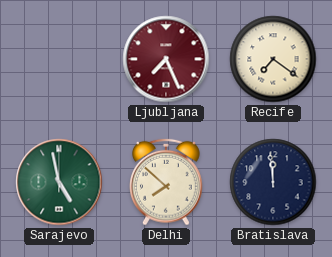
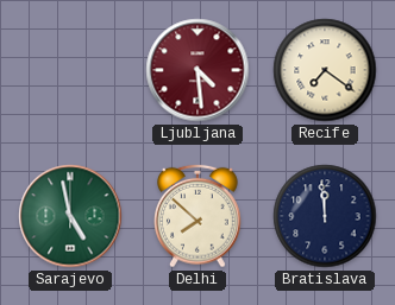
Ljubljana: 7:26 -> 4:29 (197, 70)
